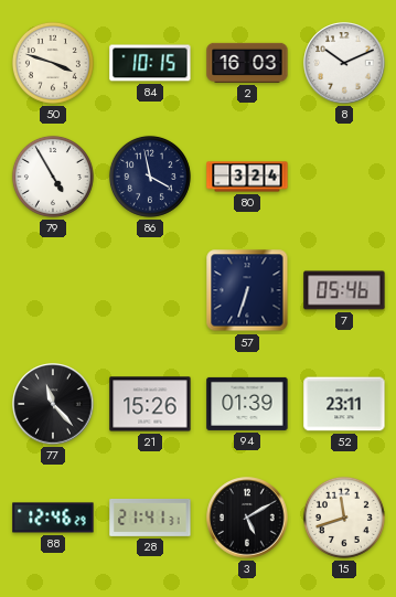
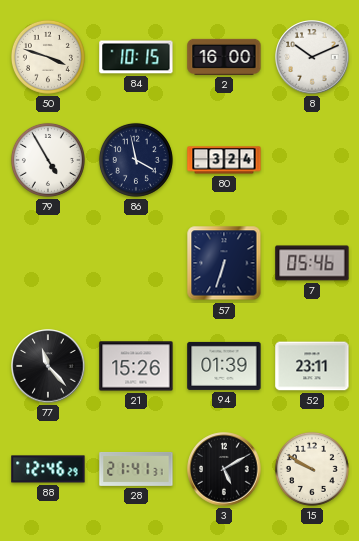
2: 16:03 -> 16:00 (224, 57)
15: 11:42 -> 9:50 (312, 469)
